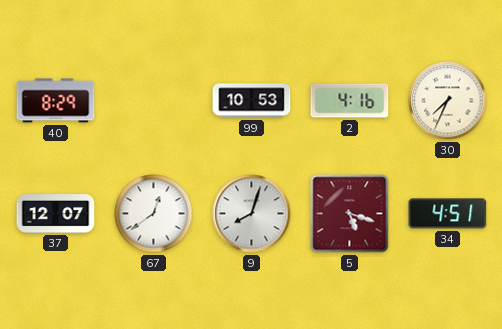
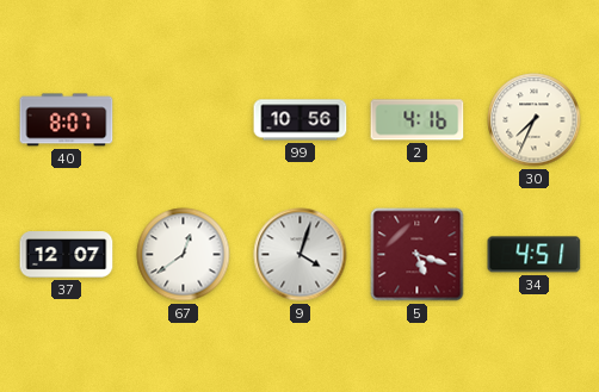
40: 8:29 -> 8:07 (67, 120)
99: 10:53 -> 10:56 (301, 120)
9: 8:03 -> 4:03 (301, 255)
